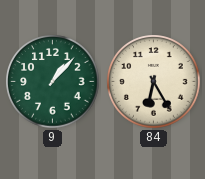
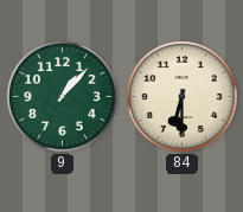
84: 6:25 -> 6:30 (183, 97)
